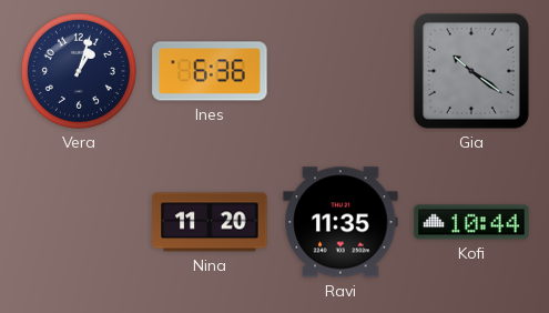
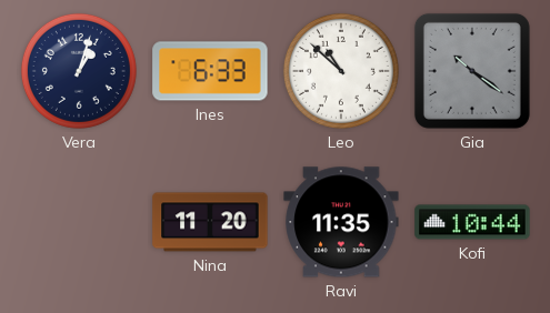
Ines: 6:36 -> 6:33 (210, 71)
Leo: none -> 10:52 (341, 71)
